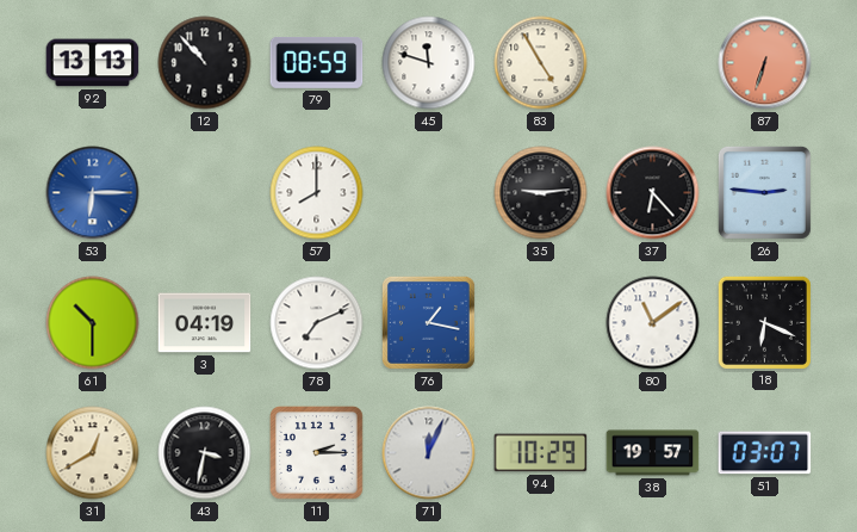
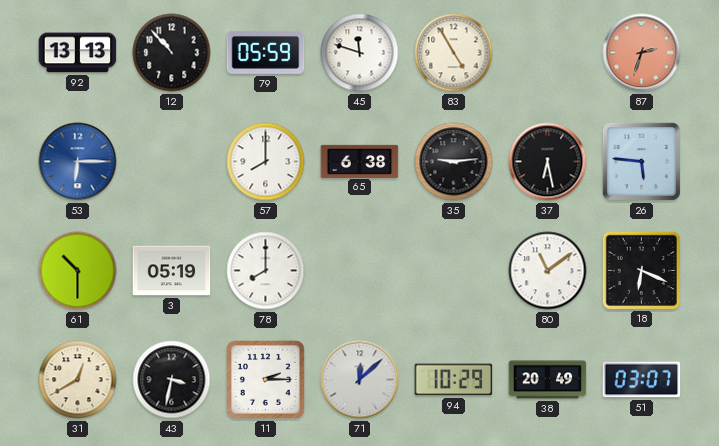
79: 08:59 -> 05:59 (266, 53)
87: 6:33 -> 2:33 (642, 53)
65: none -> 6:38 (360, 161)
37: 6:23 -> 6:28 (548, 162)
26: 2:46 -> 5:46 (641, 161)
3: 04:19 -> 05:19 (172, 271)
78: 7:11 -> 8:00 (266, 271)
76: 1:17 -> none (428, 322)
71: 12:04 -> 12:08 (360, 380)
38: 19:57 -> 20:49 (548, 380)
